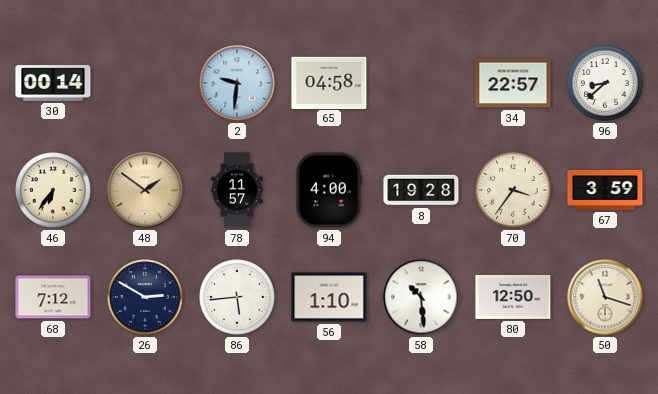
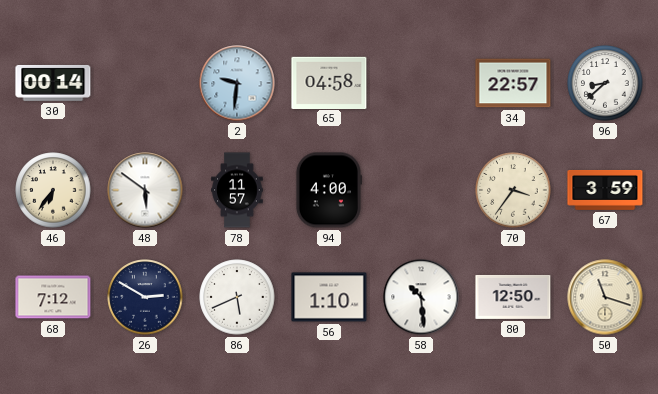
48: 1:51 -> 5:51 (145, 190)
48 dial: champagne -> white (145, 190)
8: 19:28 -> none (421, 190)
86: 5:44 -> 5:41 (237, 297)
